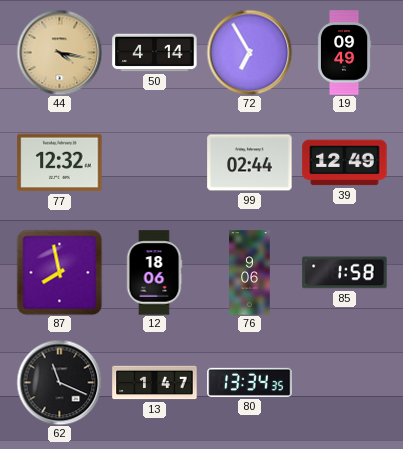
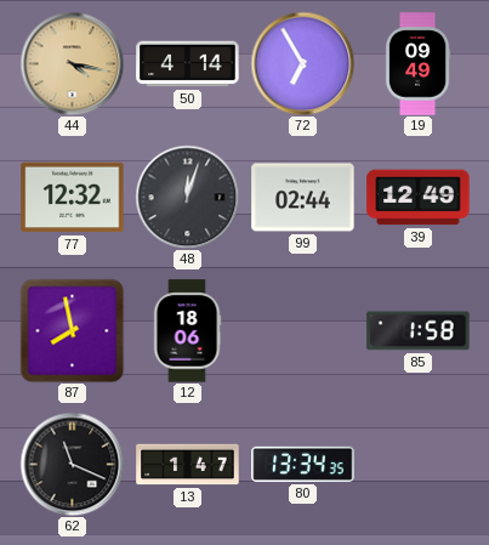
48: none -> 12:03 (187, 197)
76: 9:06 -> none (250, 273)
